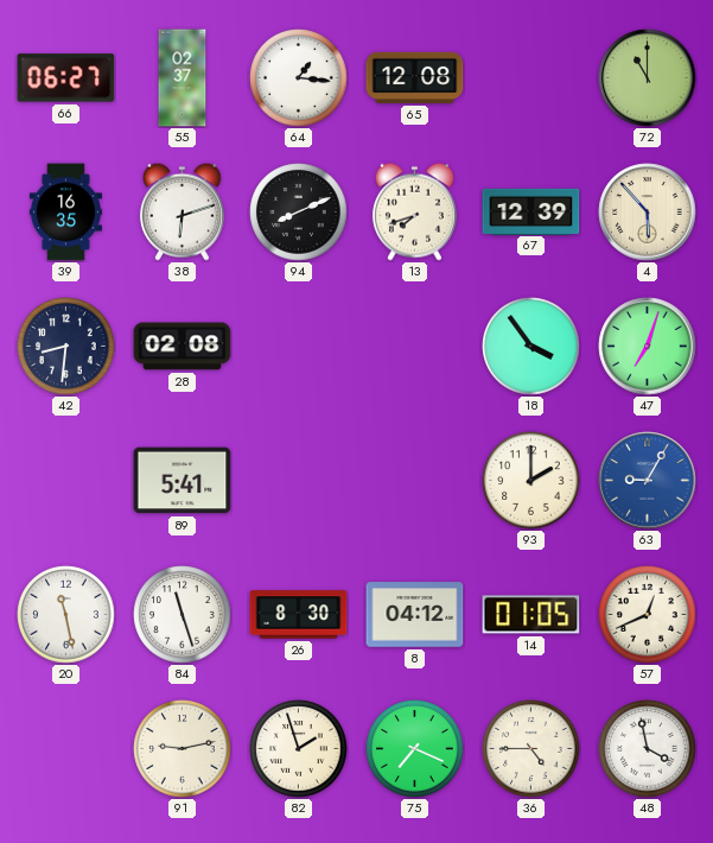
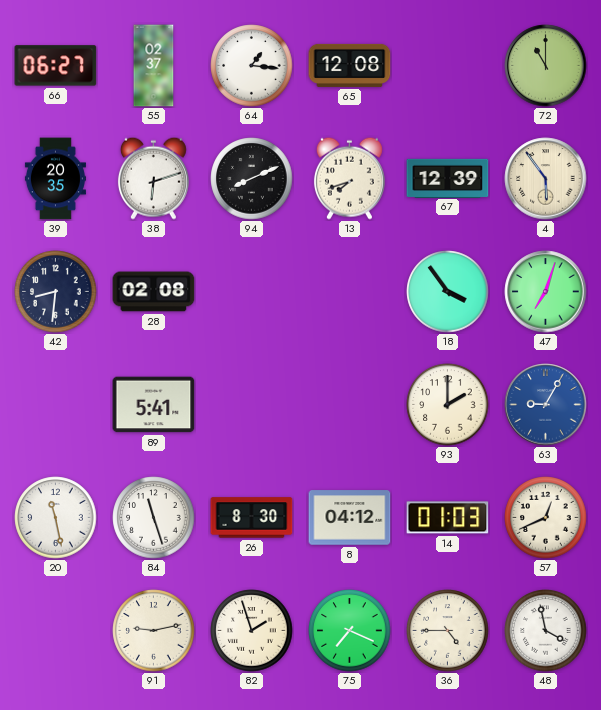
39: 16:35 -> 20:35 (55, 179)
4: 5:53 -> 5:54 (546, 179)
14: 01:05 -> 01:03 (448, 518)
